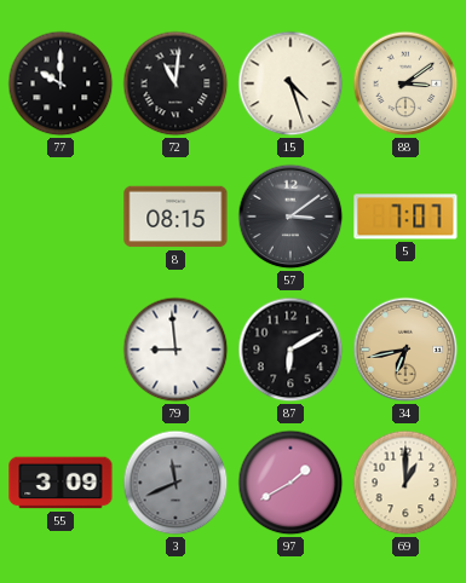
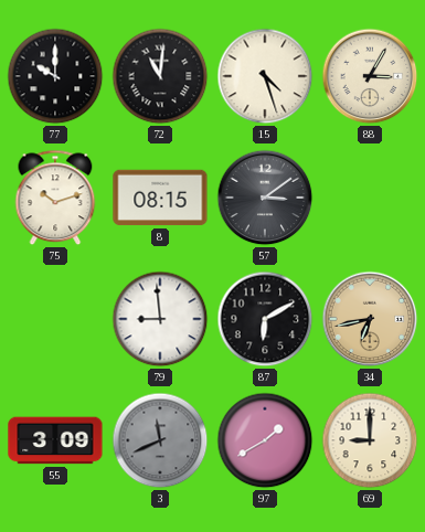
88: 3:09 -> 3:05 (370, 76)
75: none -> 10:12 (55, 198)
5: 7:07 -> none (405, 217)
69: 1:00 -> 9:00 (370, 440)
